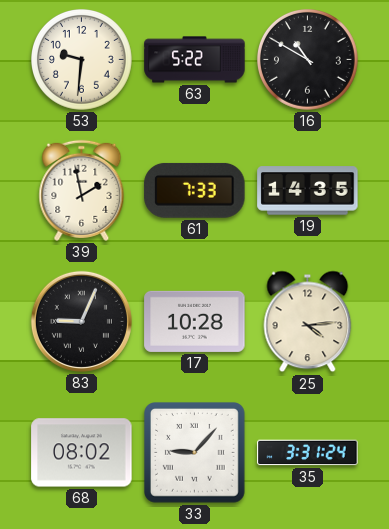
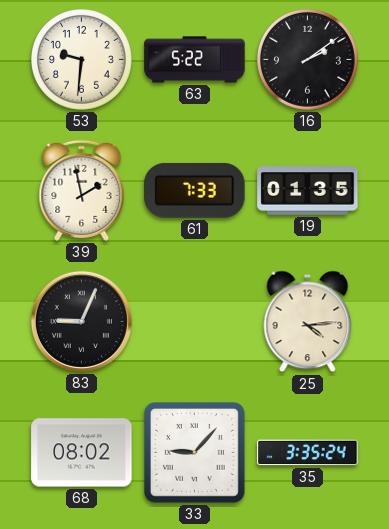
16: 10:50 -> 2:09 (308, 60)
19: 14:35 -> 01:35 (308, 191)
17: 10:28 -> none (195, 321)
35: 3:31 -> 3:35 (308, 453)
